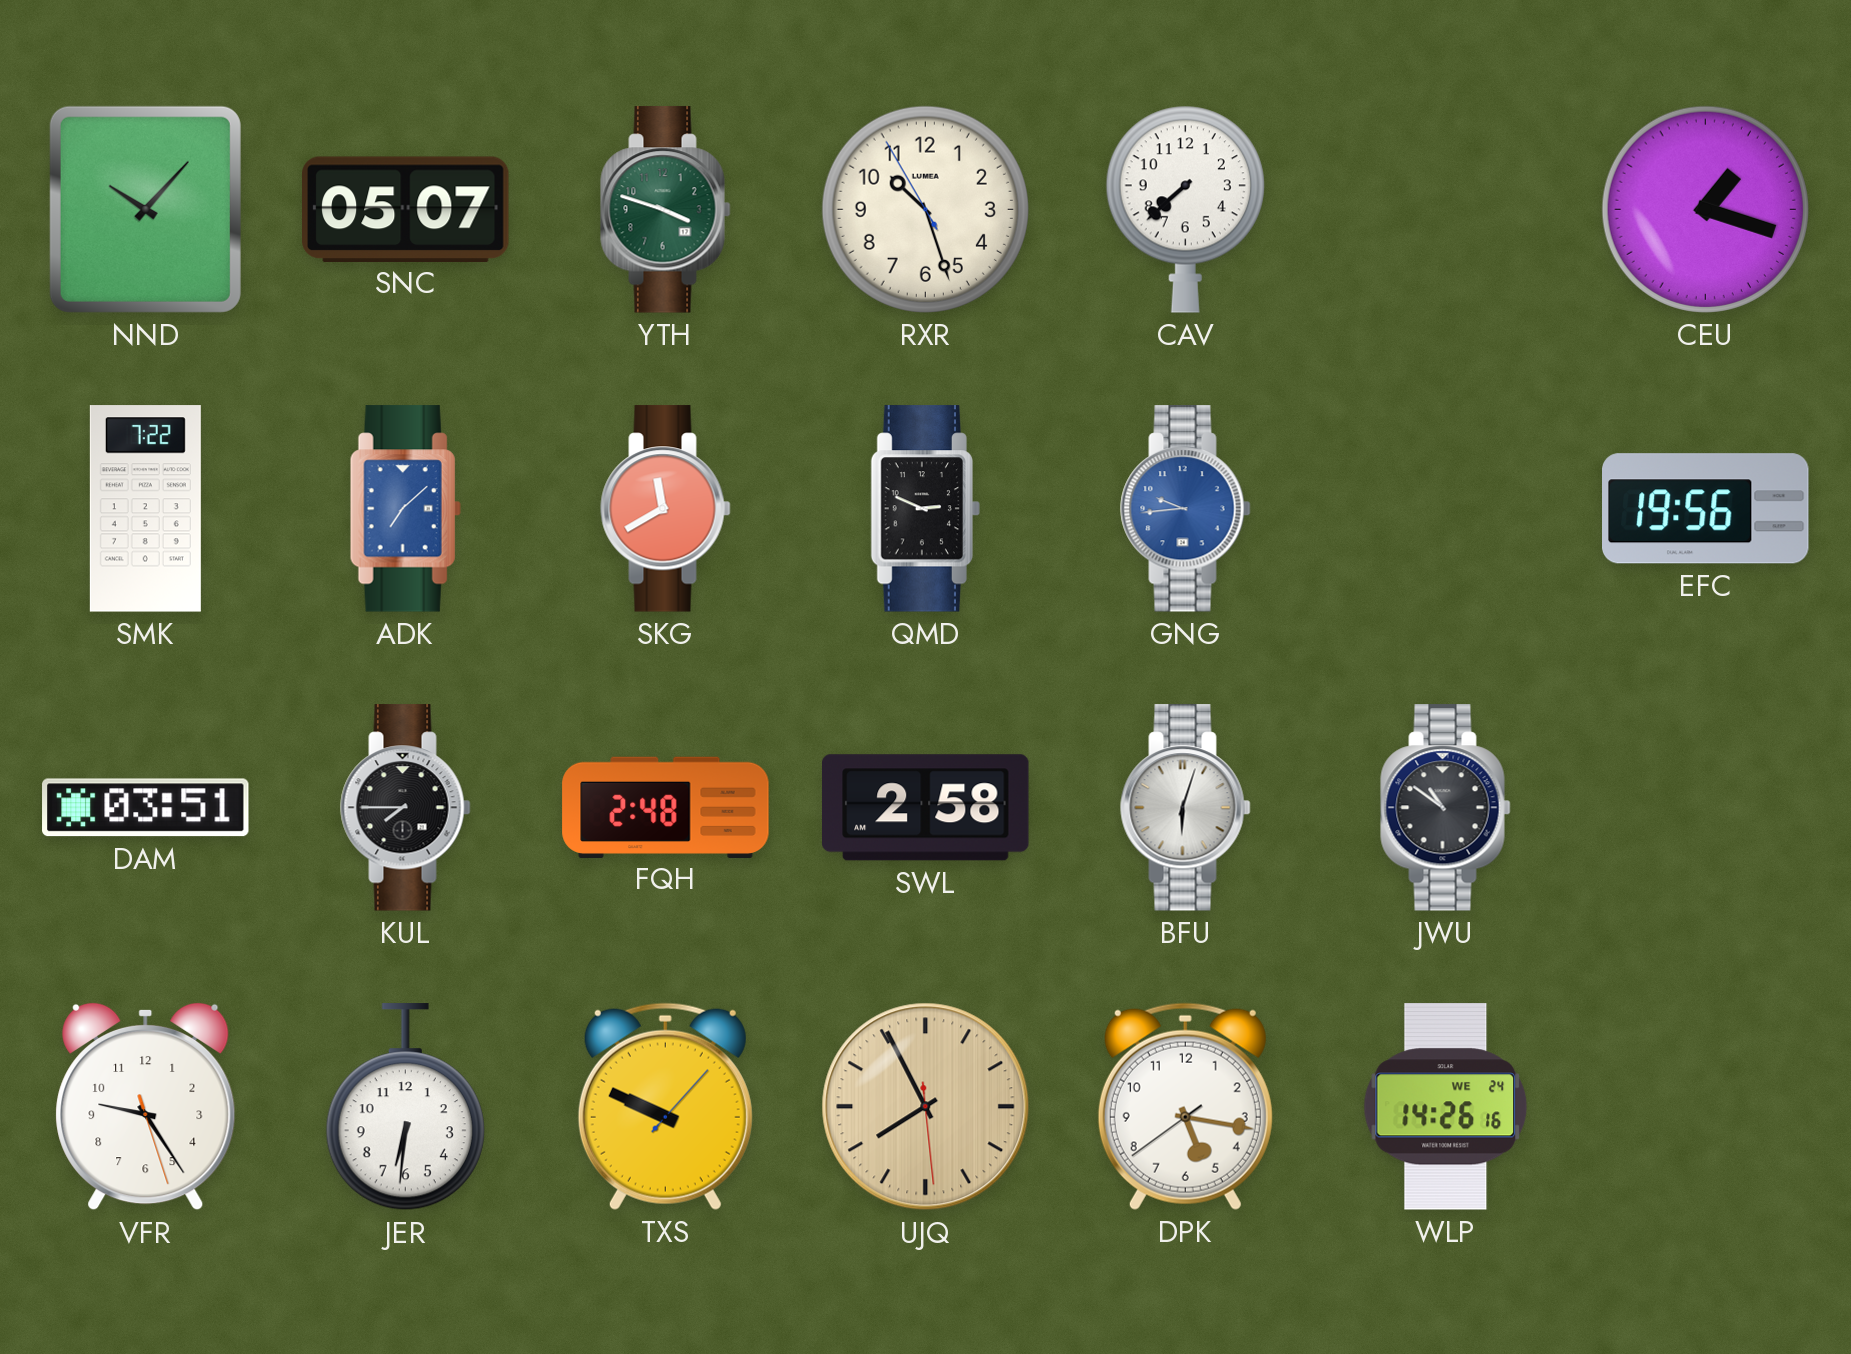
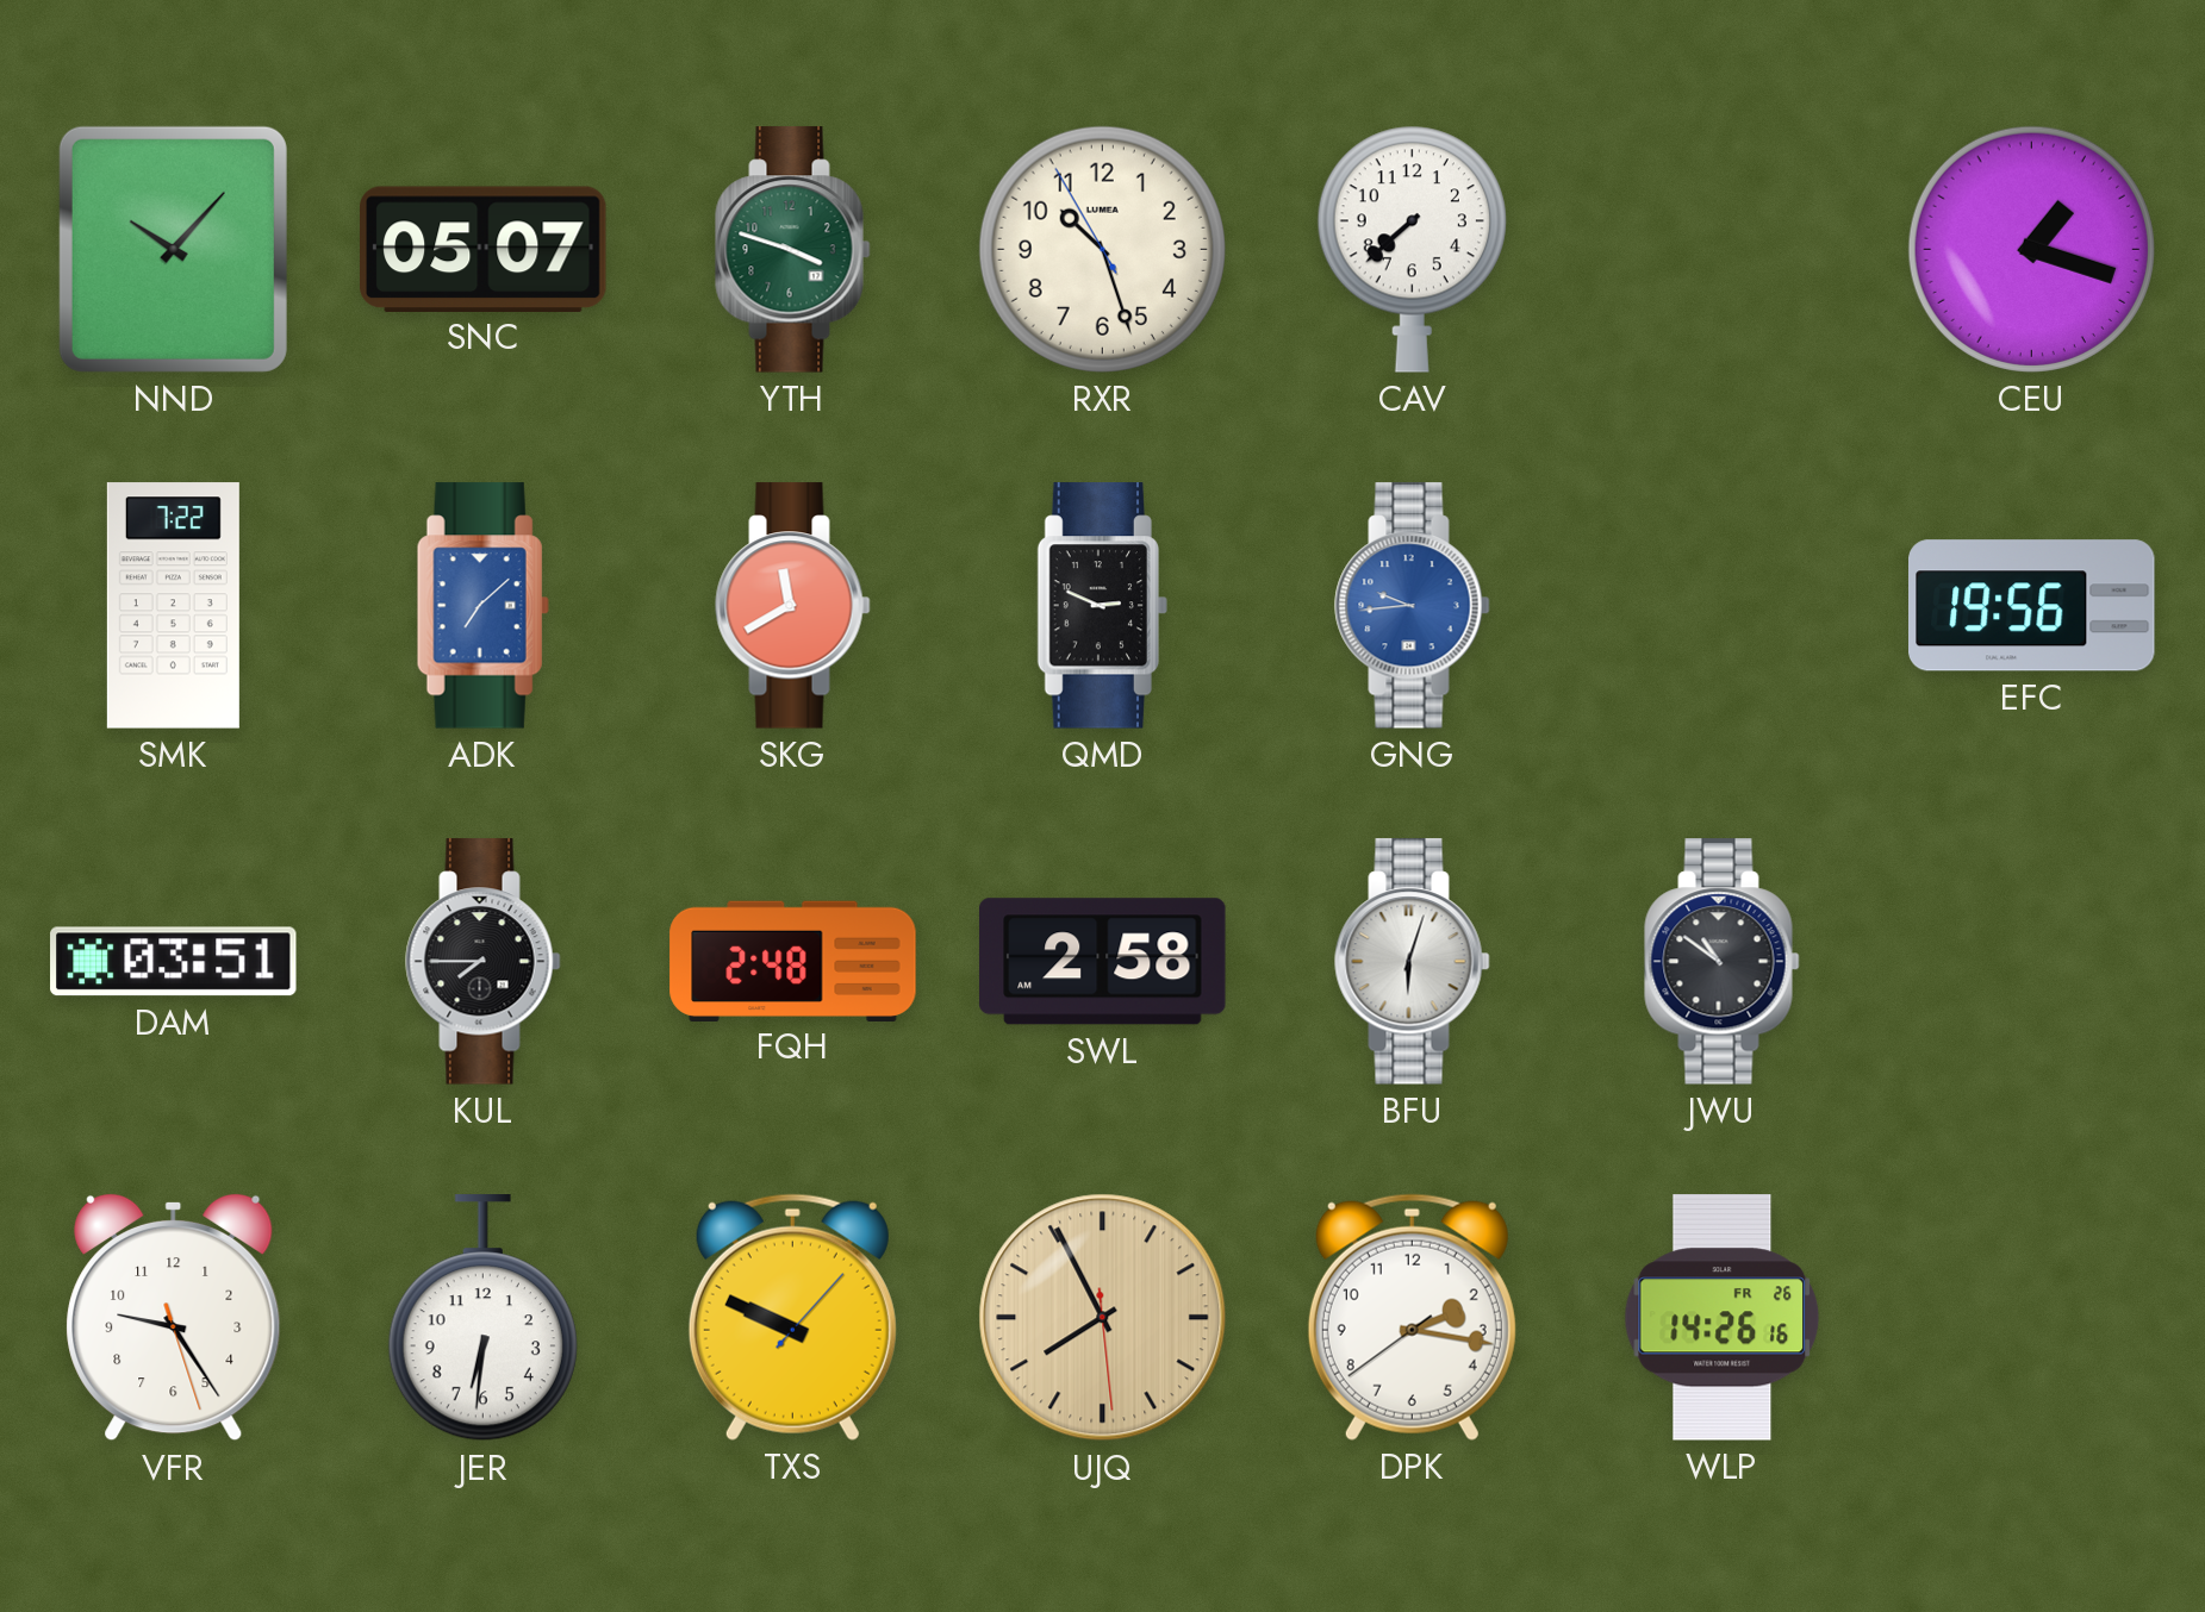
DPK: 5:16 -> 2:16 (1412, 1317)
WLP date: WE 24 -> FR 26 (1723, 1318)
